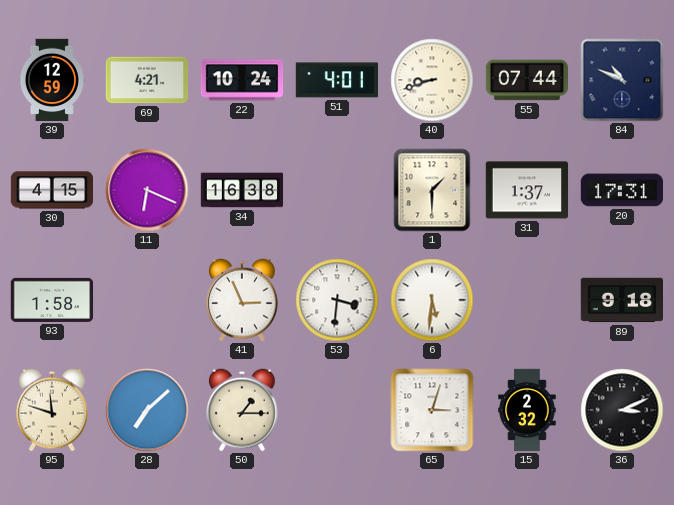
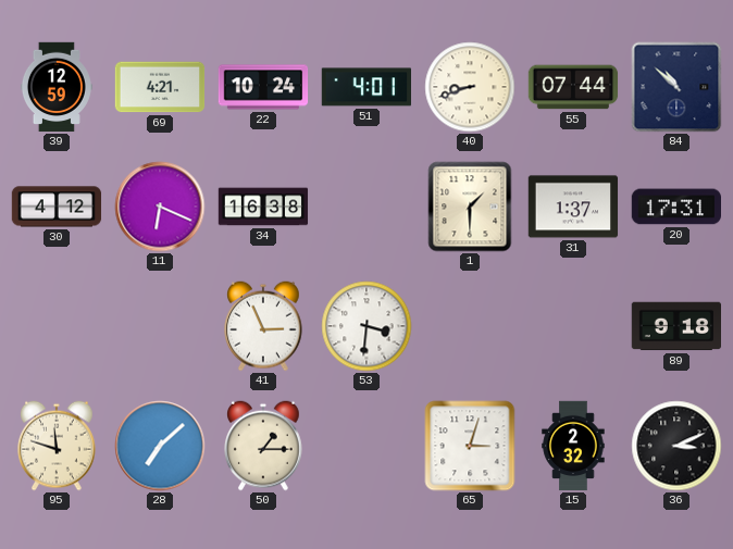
84: 10:49 -> 10:52 (676, 87)
30: 4:15 -> 4:12 (57, 207)
93: 1:58 -> none (52, 300)
6: 5:31 -> none (432, 300)
